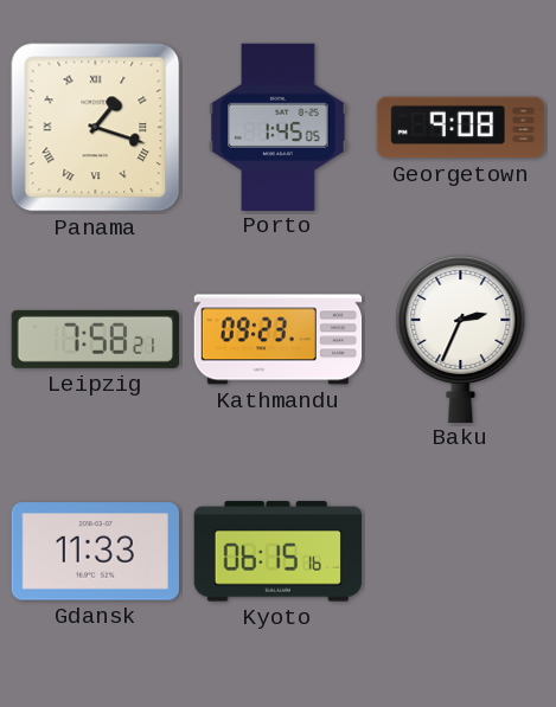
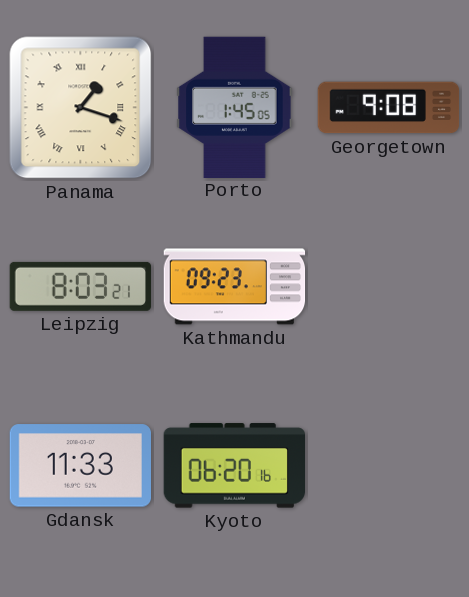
Leipzig: 7:58 -> 8:03 (80, 286)
Baku: 2:34 -> none (461, 338)
Kyoto: 06:15 -> 06:20 (234, 466)
